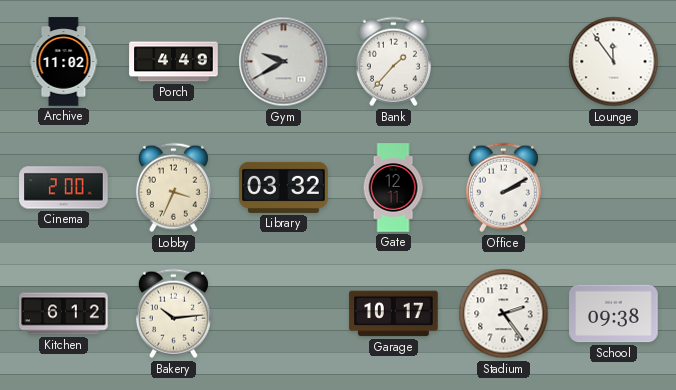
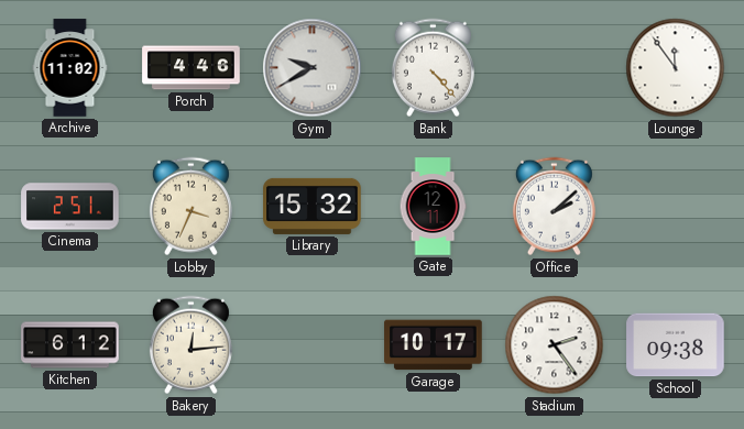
Porch: 4:49 -> 4:46 (192, 68)
Bank: 1:37 -> 4:23 (433, 68)
Cinema: 2:00 -> 2:51 (70, 207)
Library: 03:32 -> 15:32 (313, 206)
Office: 2:10 -> 2:08 (554, 207)
Bakery: 10:14 -> 12:14 (190, 345)
